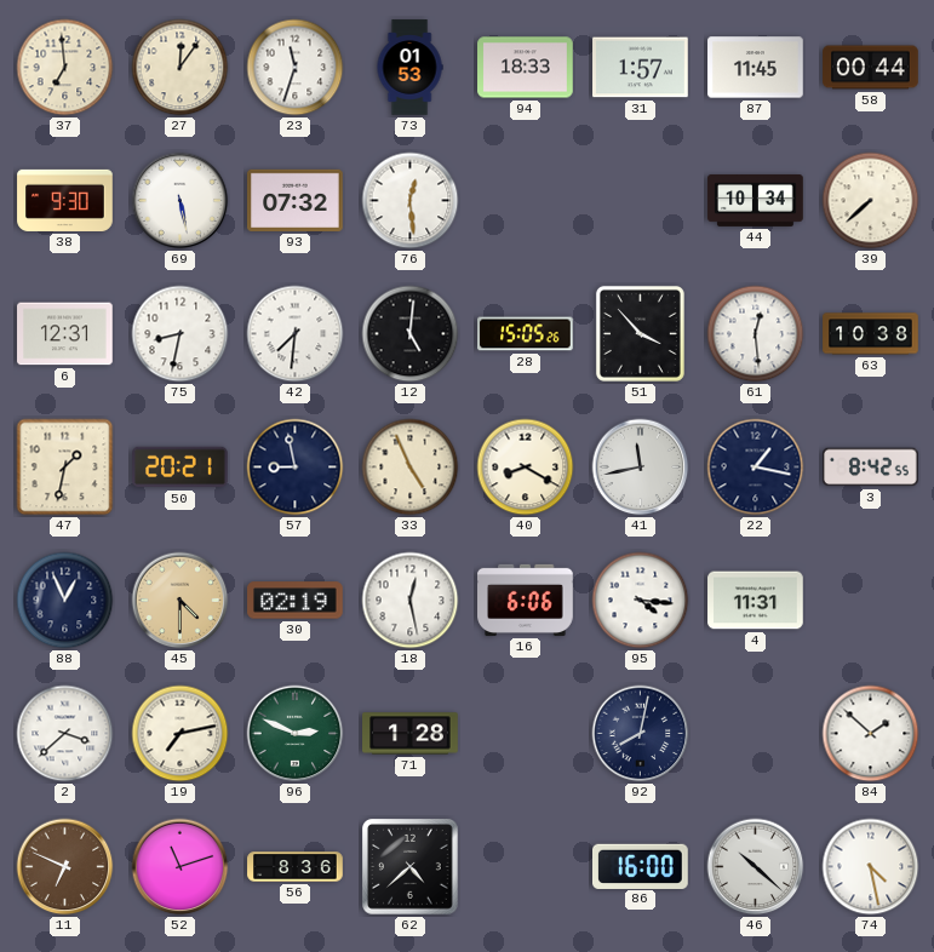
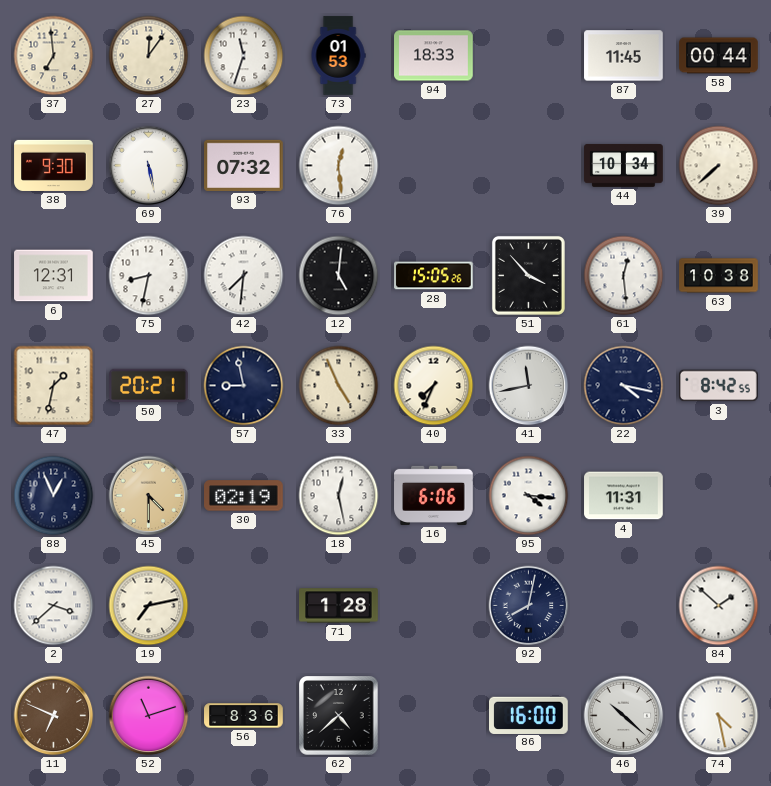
31: 1:57 -> none (641, 68)
40: 8:20 -> 7:34 (434, 386)
22: 1:17 -> 4:17 (624, 386)
96: 2:49 -> none (296, 734)
